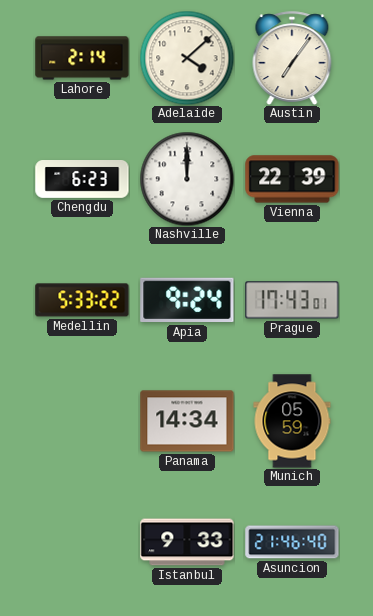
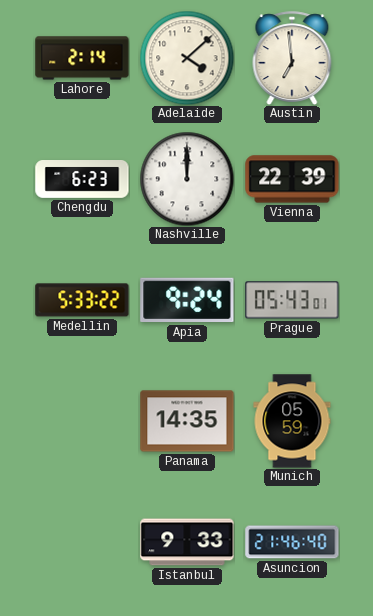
Austin: 7:06 -> 6:59 (292, 58)
Prague: 17:43 -> 05:43 (292, 300)
Panama: 14:34 -> 14:35 (187, 421)
